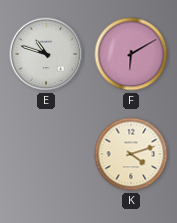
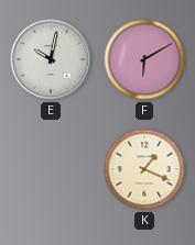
E: 10:48 -> 10:02 (51, 59)
K: 4:12 -> 1:19 (144, 169)
